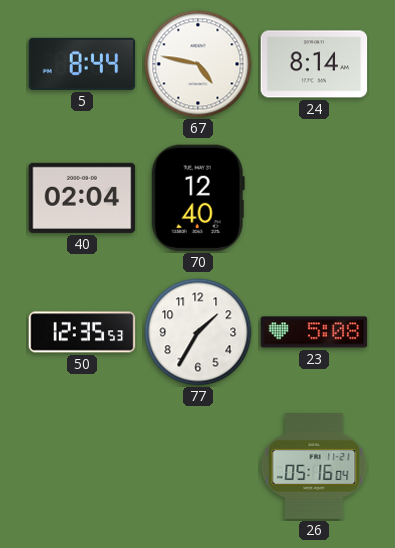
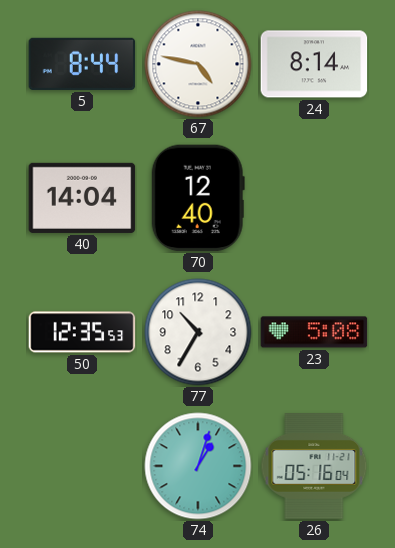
40: 02:04 -> 14:04 (82, 198)
77: 1:35 -> 10:35 (198, 332)
74: none -> 1:03 (198, 466)
